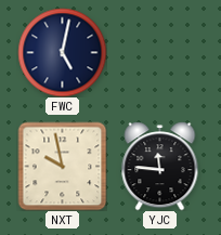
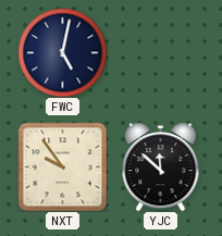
NXT: 9:58 -> 9:54 (62, 166)
YJC: 11:46 -> 11:52 (161, 166)
